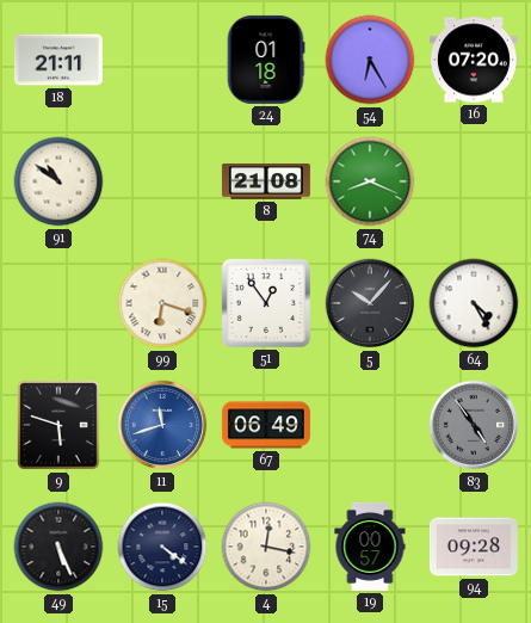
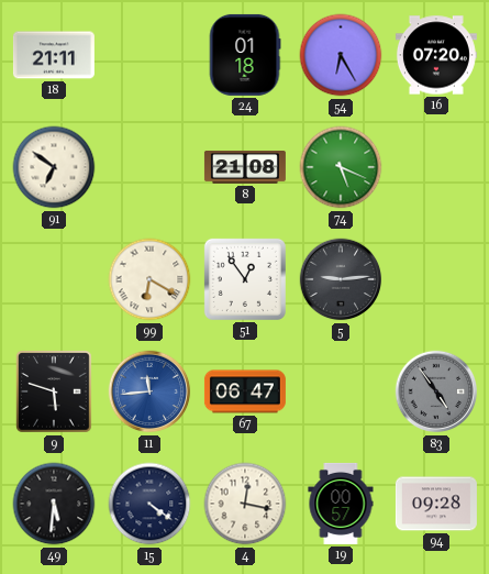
91: 10:51 -> 6:51 (54, 167)
74: 8:19 -> 5:19 (341, 167)
99: 6:18 -> 6:20 (149, 279)
5: 10:07 -> 9:14 (341, 279)
64: 4:25 -> none (474, 303)
11: 11:42 -> 11:44 (149, 391)
67: 06:49 -> 06:47 (245, 391)
49: 5:26 -> 5:31 (54, 504)
